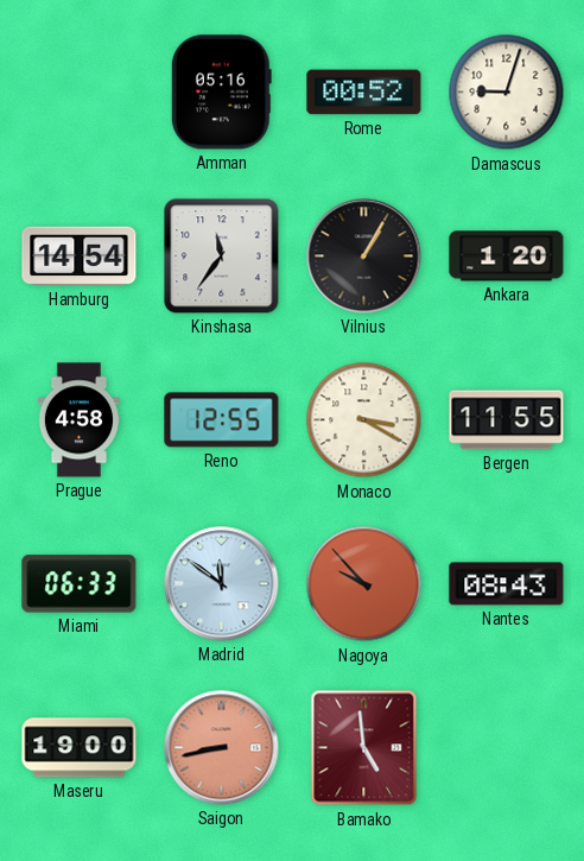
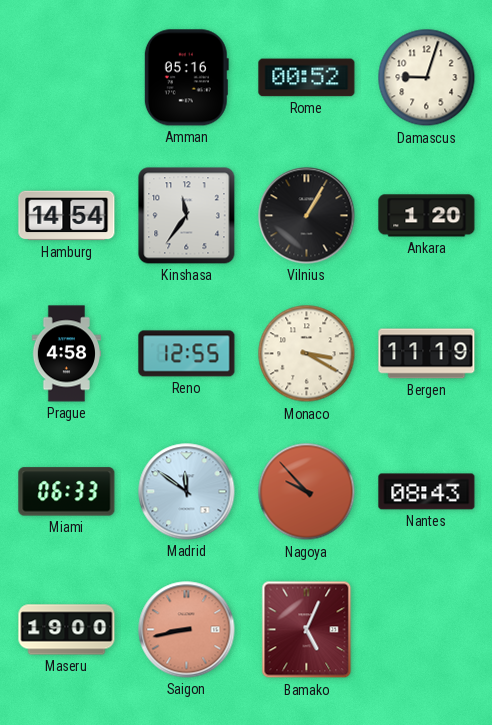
Bergen: 11:55 -> 11:19 (427, 354)
Bamako: 4:59 -> 5:04 (307, 630)
